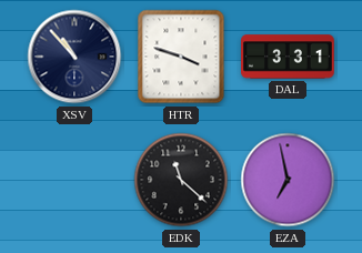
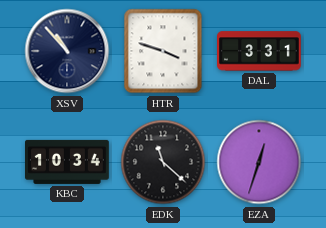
KBC: none -> 10:34 (68, 162)
EZA: 6:58 -> 12:33 (259, 162)
